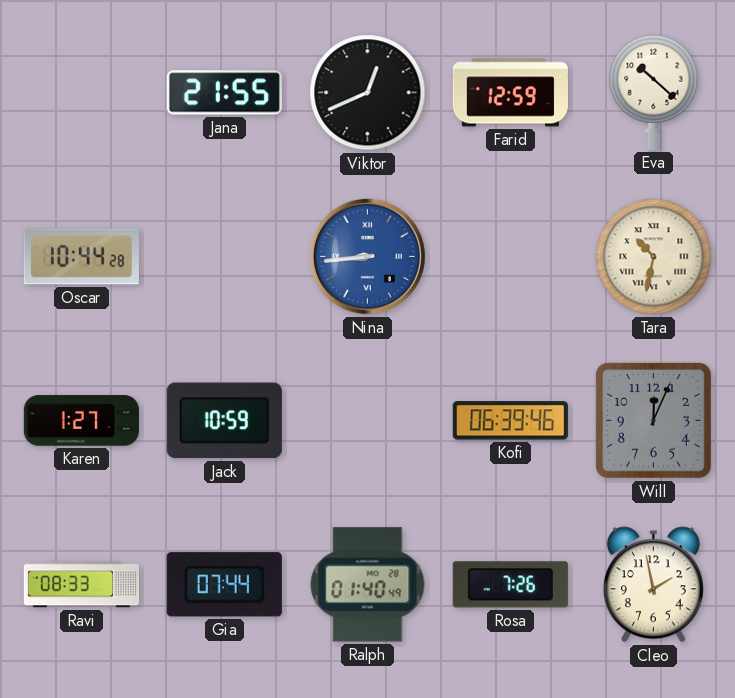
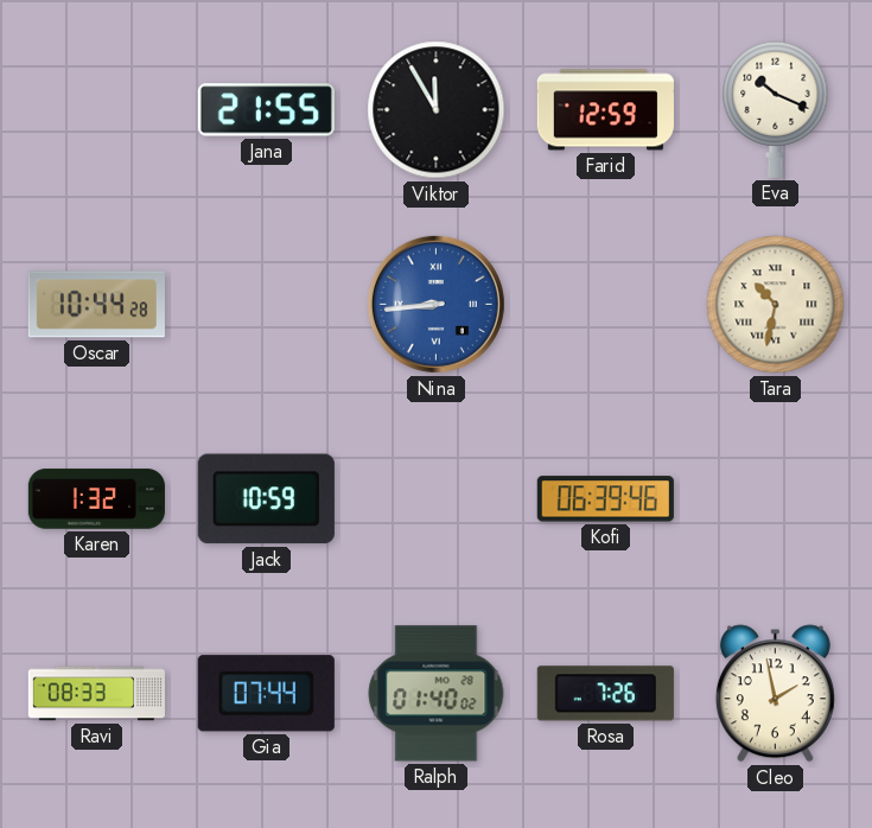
Viktor: 12:41 -> 11:55 (437, 110)
Eva: 10:22 -> 10:19 (776, 109)
Karen: 1:27 -> 1:32 (96, 499)
Will: 12:04 -> none (653, 420)
Ralph: 01:40:49 -> 01:40:02 (437, 694)
